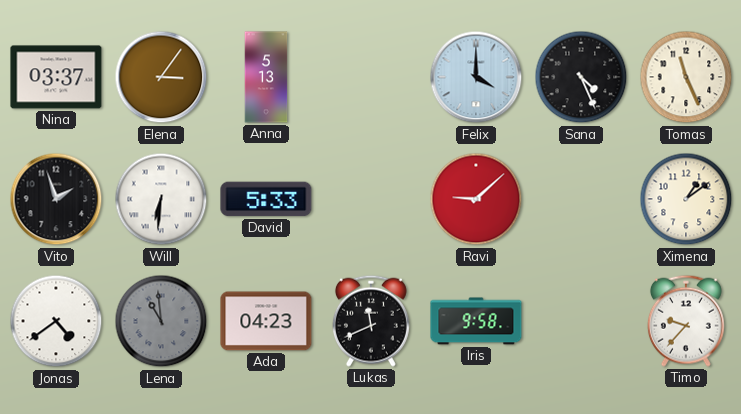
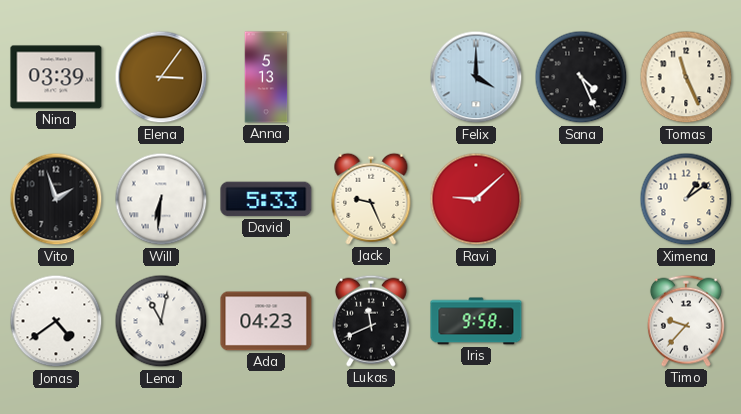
Nina: 03:37 -> 03:39 (56, 77)
Jack: none -> 9:26 (371, 199)
Lena: 10:59 -> 11:02 (161, 321)
Lena dial: grey -> white (161, 321)
